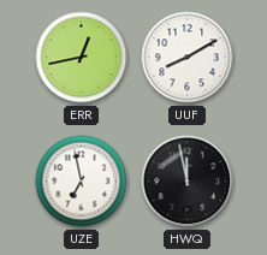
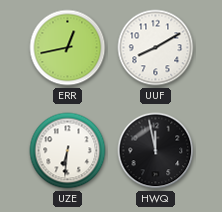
UZE: 6:58 -> 6:31 (68, 151)
